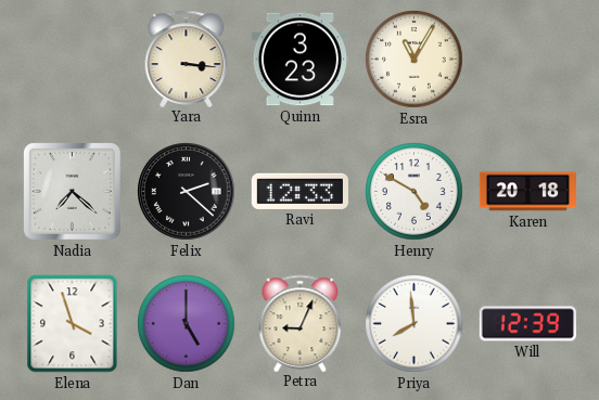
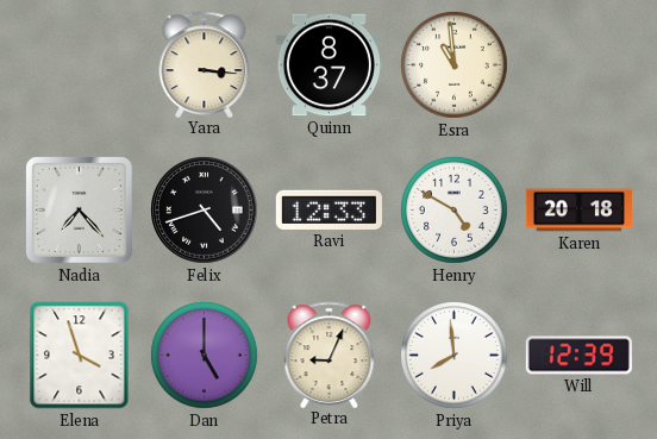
Quinn: 3:23 -> 8:37 (328, 65)
Esra: 11:05 -> 10:59 (455, 65)
Nadia: 7:22 -> 7:23 (79, 209)
Felix: 2:22 -> 4:42 (205, 211)
